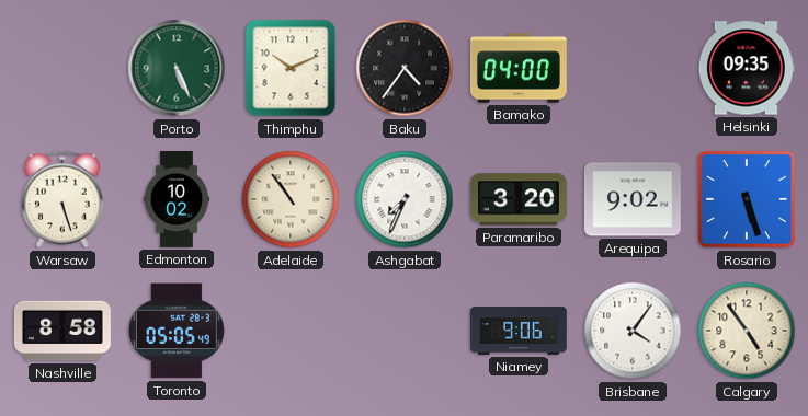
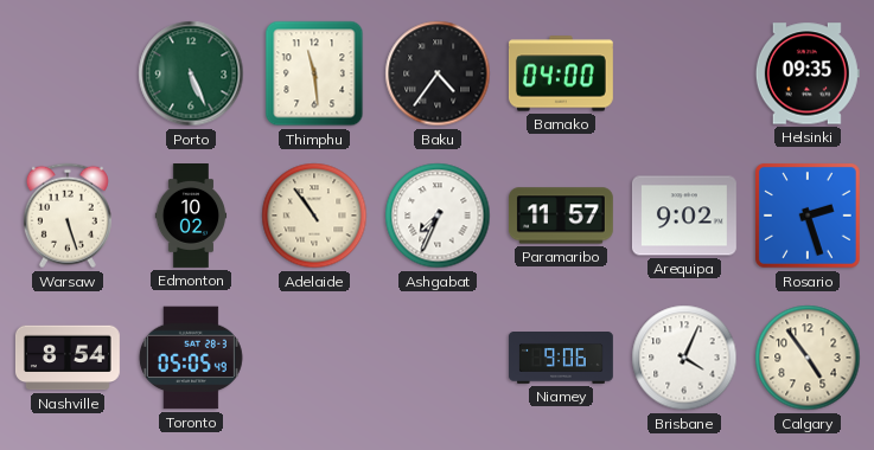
Thimphu: 10:11 -> 11:29 (314, 73)
Paramaribo: 3:20 -> 11:57 (561, 216)
Rosario: 5:27 -> 2:27 (808, 216)
Nashville: 8:58 -> 8:54 (68, 358)
Brisbane: 4:06 -> 4:04 (684, 358)
